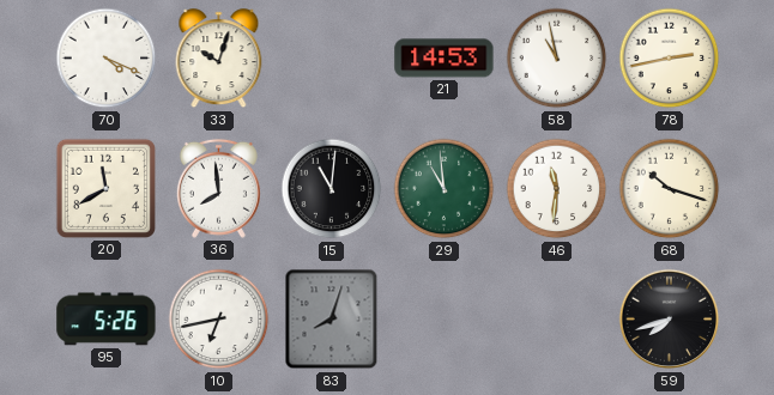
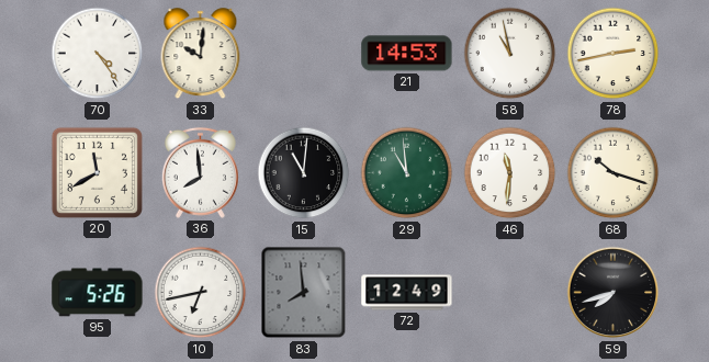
70: 4:19 -> 4:24 (98, 54)
33: 10:03 -> 10:01 (201, 54)
83: 8:03 -> 7:59 (304, 293)
72: none -> 12:49 (407, 293)
